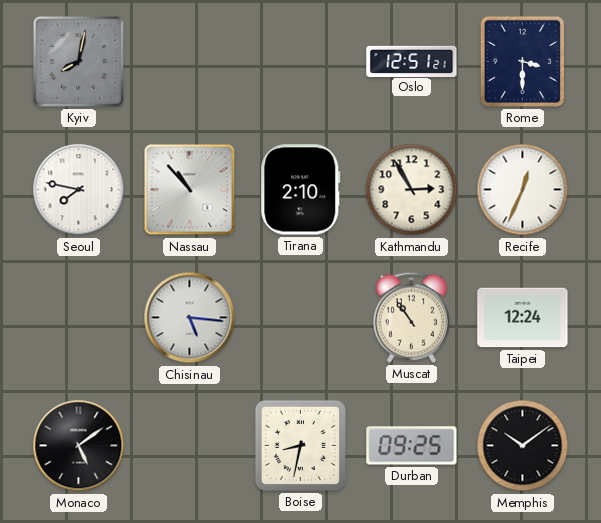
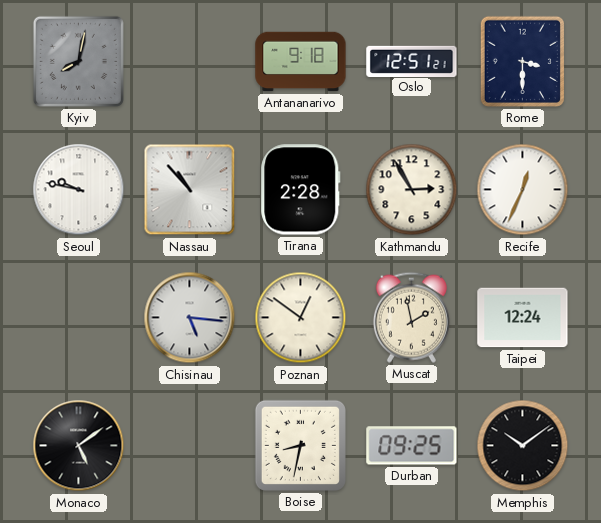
Antananarivo: none -> 9:18 (301, 62)
Seoul: 7:47 -> 9:47 (79, 190)
Tirana: 2:10 -> 2:28 (301, 190)
Poznan: none -> 12:51 (301, 318)
Muscat: 10:54 -> 1:58 (411, 317)
